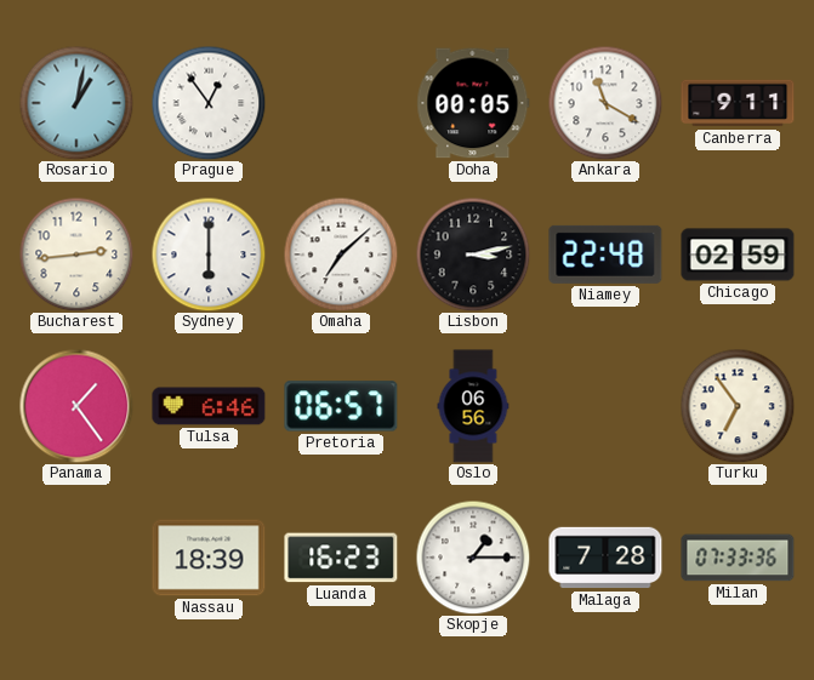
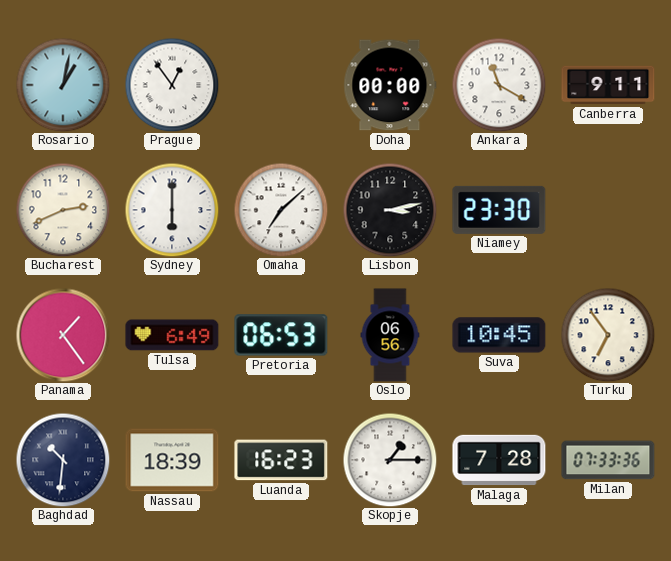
Doha: 00:05 -> 00:00 (390, 85)
Bucharest: 2:44 -> 2:41 (63, 210)
Niamey: 22:48 -> 23:30 (499, 210)
Chicago: 02:59 -> none (738, 255)
Tulsa: 6:46 -> 6:49 (172, 335)
Pretoria: 06:57 -> 06:53 (281, 335)
Suva: none -> 10:45 (499, 335)
Baghdad: none -> 10:31 (63, 460)
